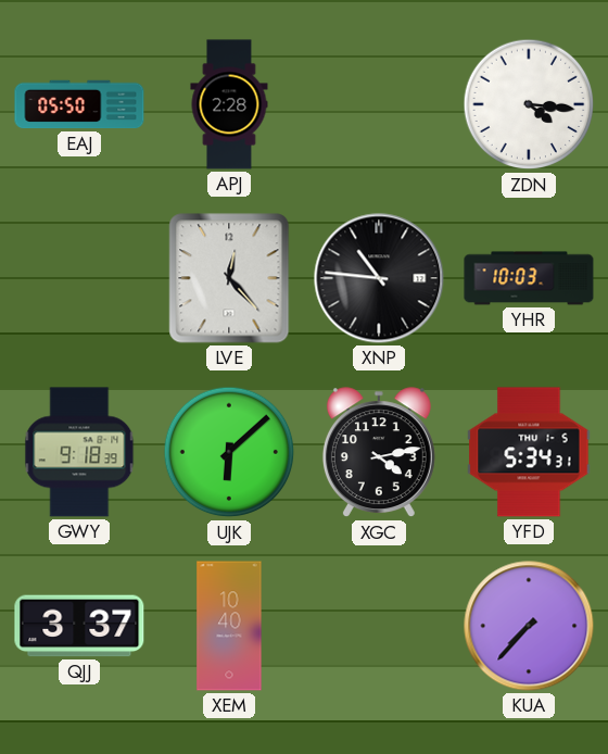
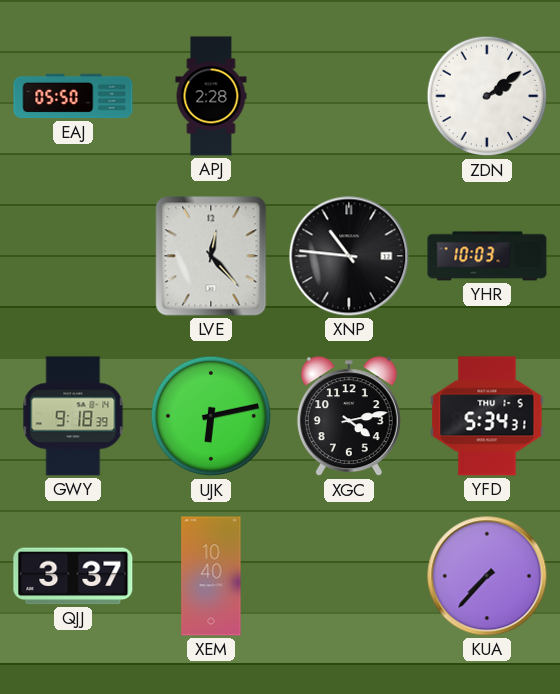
ZDN: 4:16 -> 2:09 (487, 96)
UJK: 6:08 -> 6:13 (211, 416)
